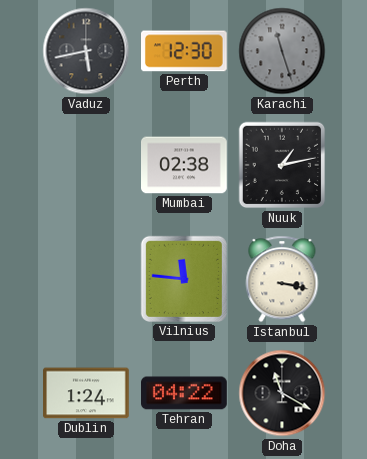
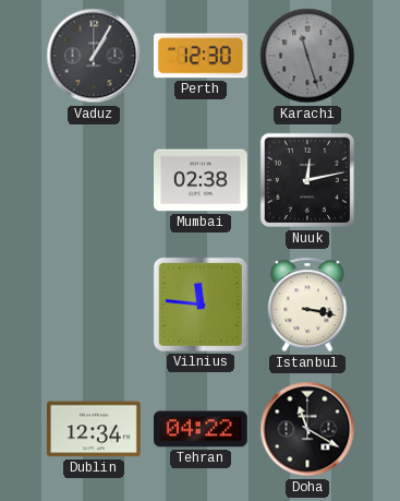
Vaduz: 5:43 -> 1:05 (94, 56)
Nuuk: 1:13 -> 12:13 (307, 180)
Dublin: 1:24 -> 12:34 (94, 429)
